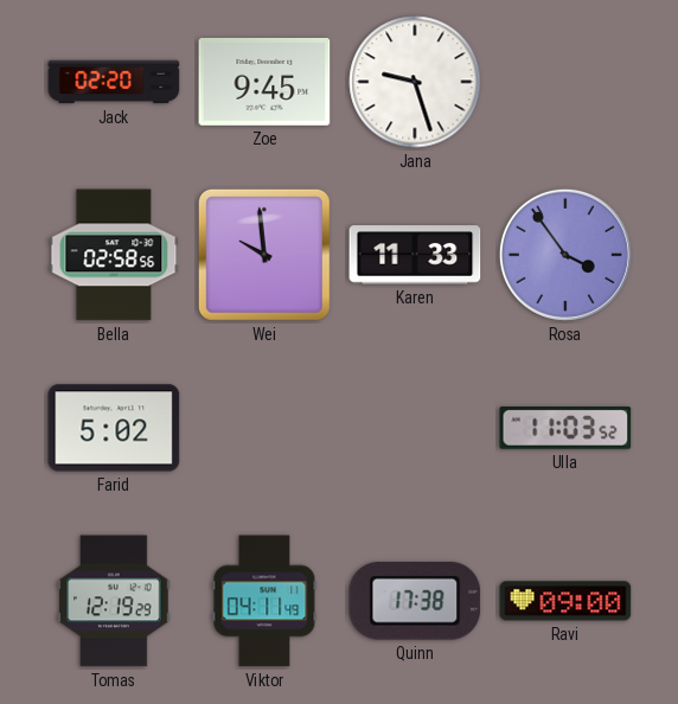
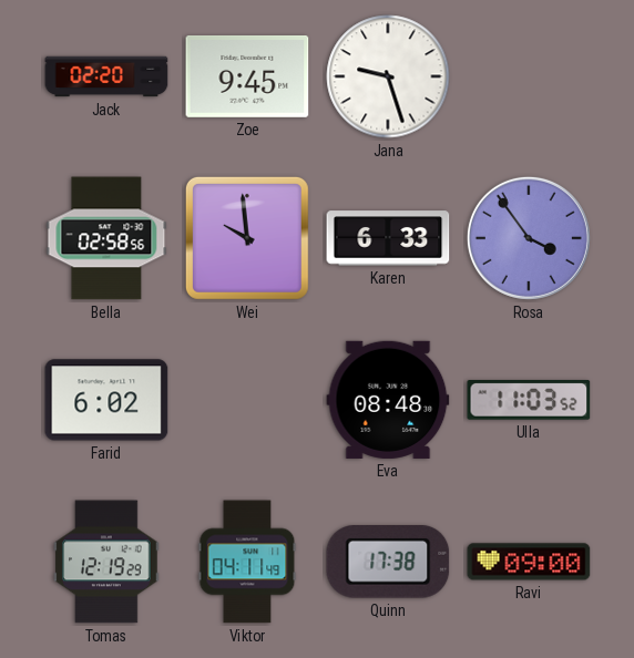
Karen: 11:33 -> 6:33 (388, 238)
Farid: 5:02 -> 6:02 (106, 400)
Eva: none -> 08:48 (388, 400)
